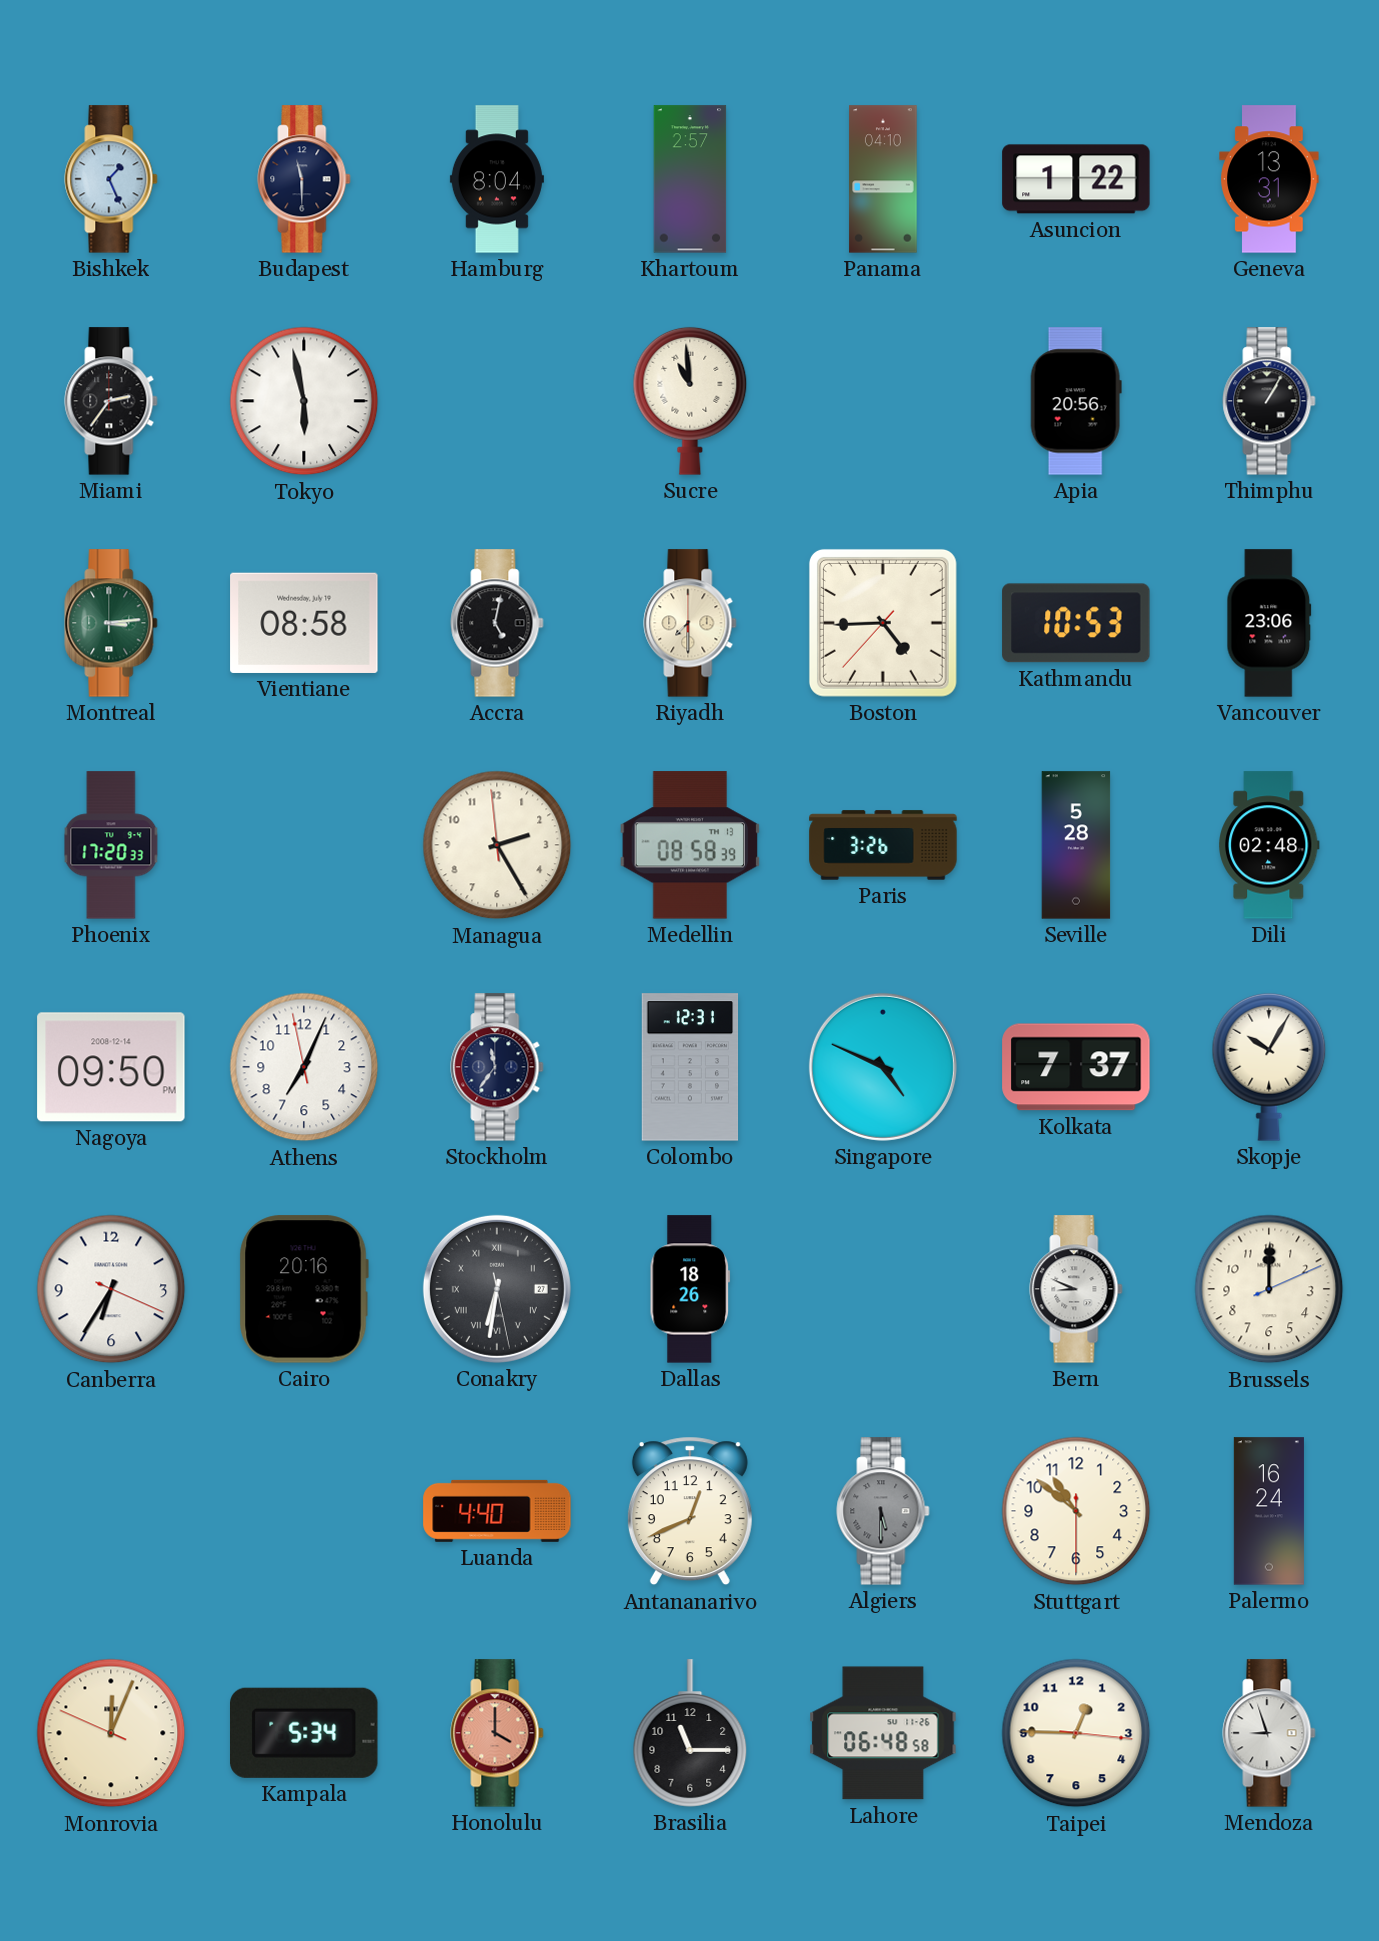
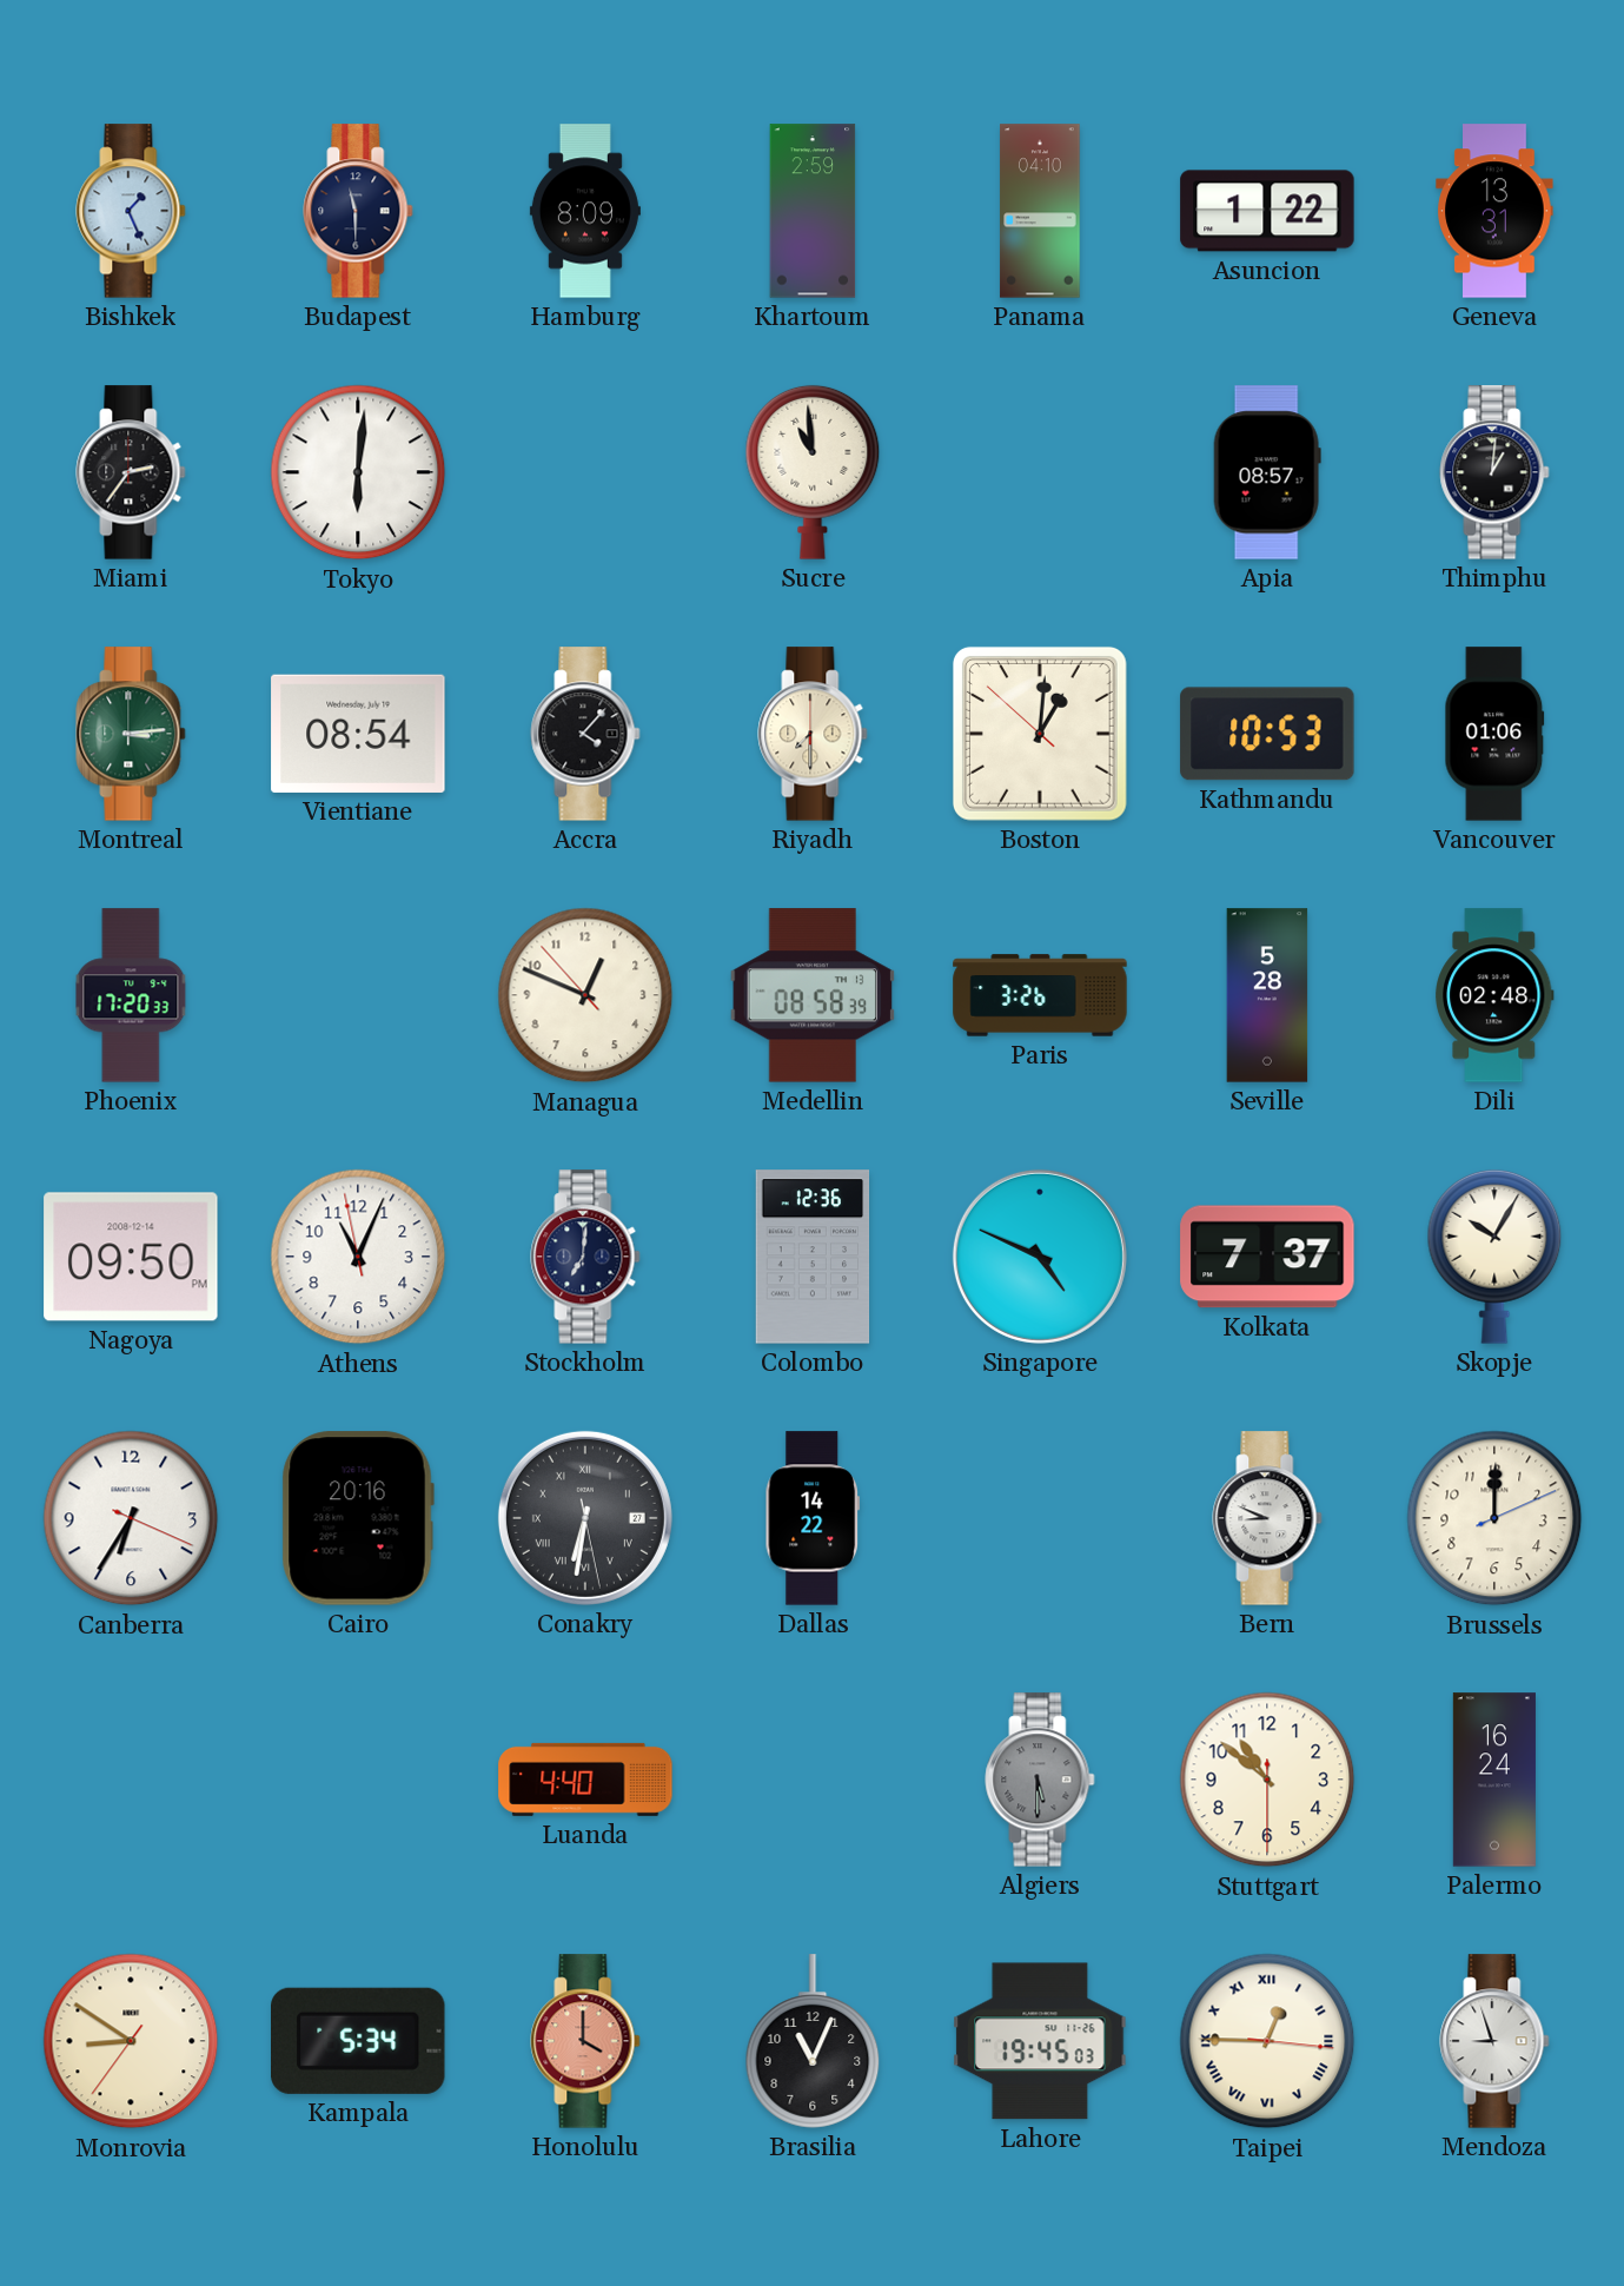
Hamburg: 8:04 -> 8:09 (585, 211)
Khartoum: 2:57 -> 2:59 (813, 211)
Tokyo: 5:58 -> 6:01 (358, 472)
Apia: 20:56 -> 08:57 (1267, 472)
Thimphu: 1:05 -> 1:01 (1494, 472)
Vientiane: 08:58 -> 08:54 (358, 734)
Accra: 5:02 -> 4:07 (585, 734)
Boston: 4:44 -> 1:00 (1040, 734)
Vancouver: 23:06 -> 01:06 (1494, 734)
Managua: 2:24 -> 12:48 (585, 995)
Athens: 7:03 -> 11:03 (358, 1257)
Stockholm: 11:36 -> 7:01 (585, 1257)
Colombo: 12:31 -> 12:36 (813, 1257)
Dallas: 18:26 -> 14:22 (813, 1518)
Antananarivo: 12:41 -> none (690, 1511)
Monrovia: 12:03 -> 8:50 (131, 2041)
Brasilia: 11:15 -> 11:04 (813, 2041)
Lahore: 06:48 -> 19:45 (1040, 2041)
Taipei numerals: Arabic -> Roman (1267, 2041)
